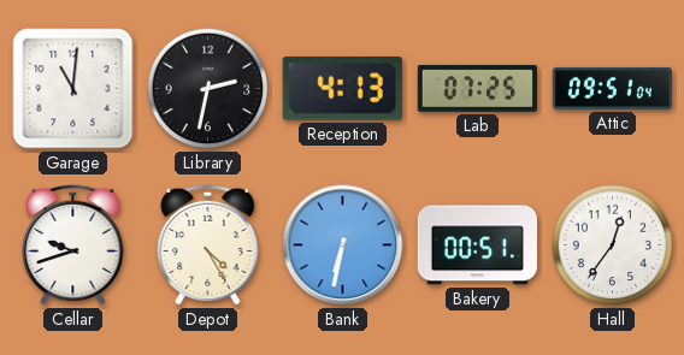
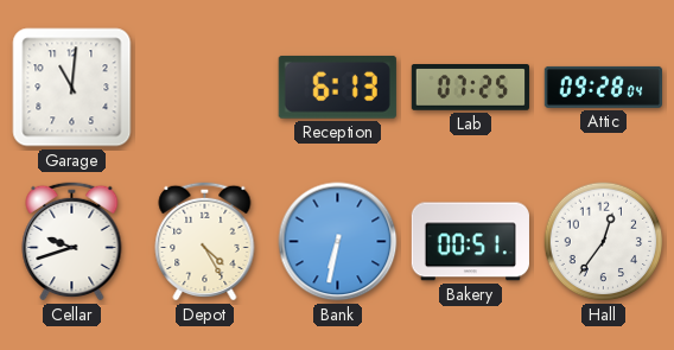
Library: 2:32 -> none (208, 89)
Reception: 4:13 -> 6:13 (337, 88)
Attic: 09:51 -> 09:28 (603, 87)
